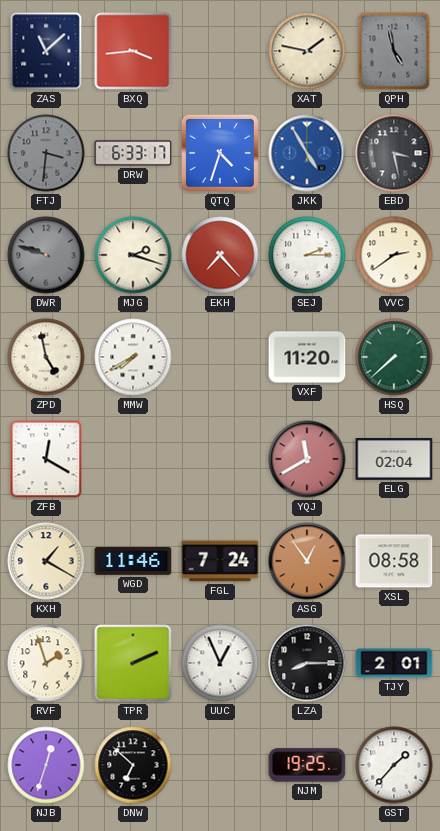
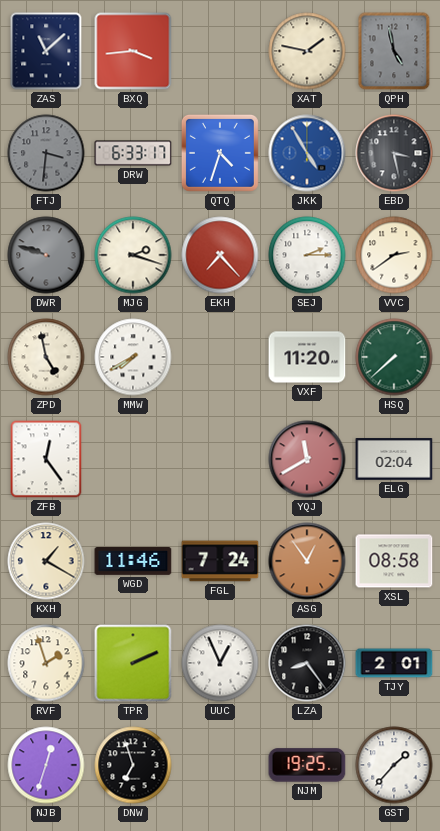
ZFB: 12:20 -> 12:24 (46, 459)
LZA: 8:15 -> 8:24 (307, 663)
DNW: 6:52 -> 6:57 (133, 765)
